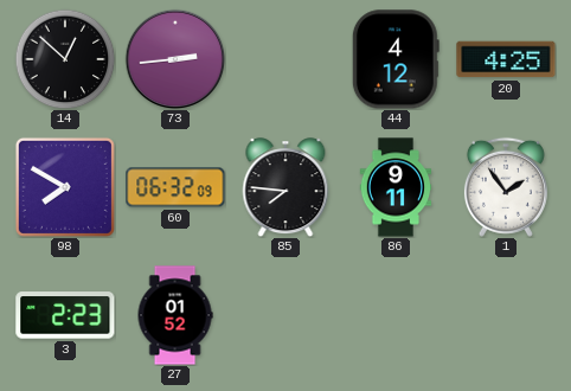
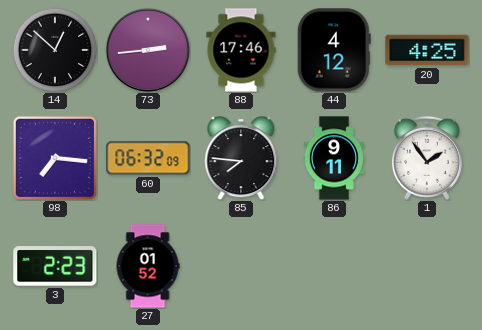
88: none -> 17:46 (241, 50)
98: 7:50 -> 7:16 (55, 158)
